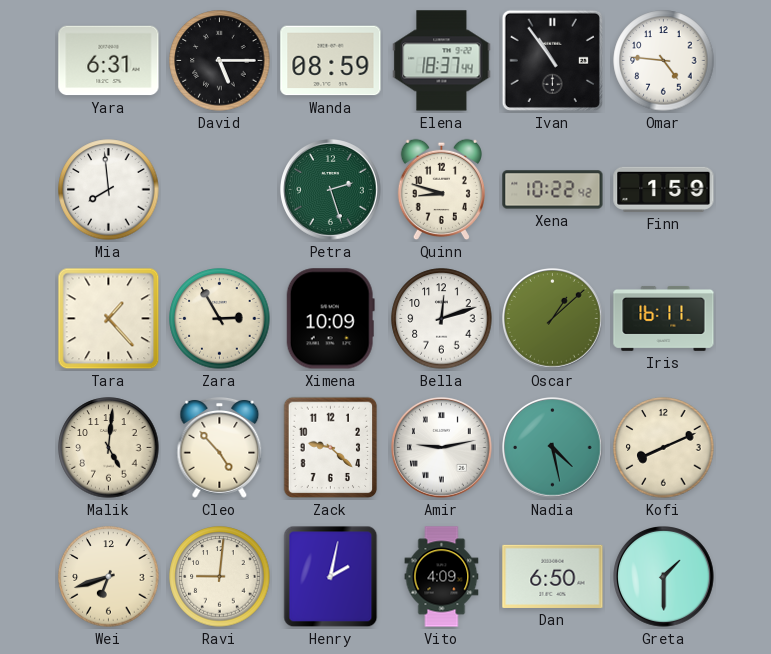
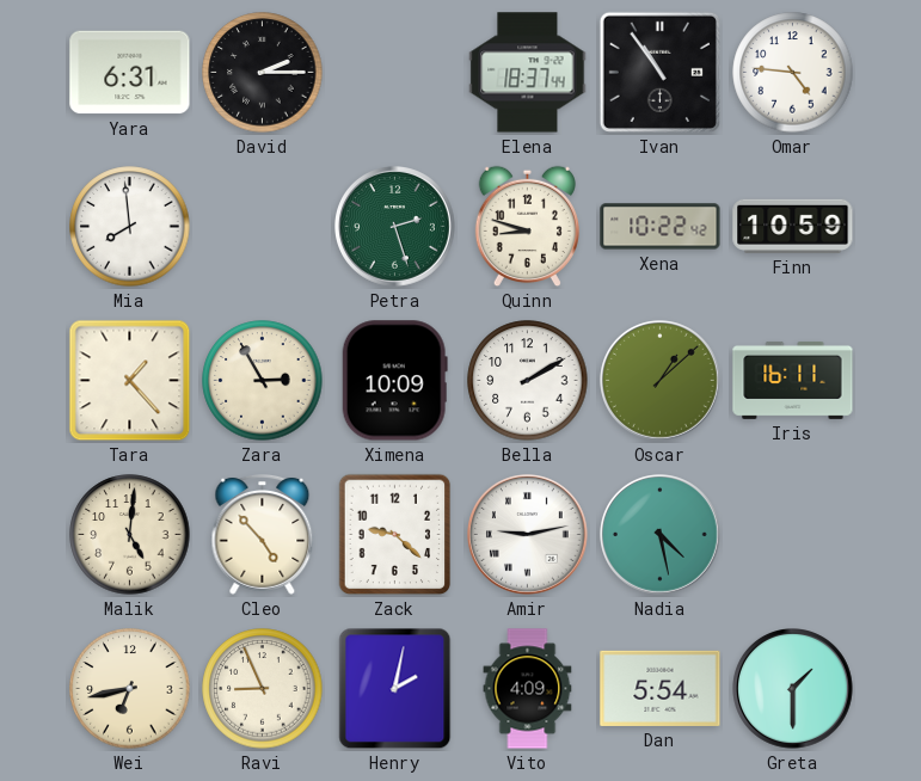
David: 5:15 -> 2:15 (263, 73)
Wanda: 08:59 -> none (331, 61)
Finn: 1:59 -> 10:59 (793, 226)
Bella: 12:12 -> 2:10 (528, 381)
Kofi: 8:11 -> none (664, 448)
Wei: 6:42 -> 6:43 (130, 689)
Ravi: 9:01 -> 8:56 (263, 689)
Dan: 6:50 -> 5:54 (661, 688)
